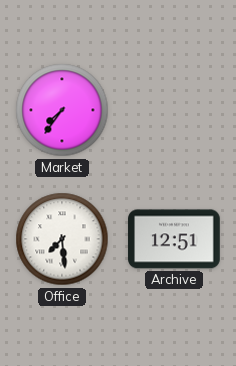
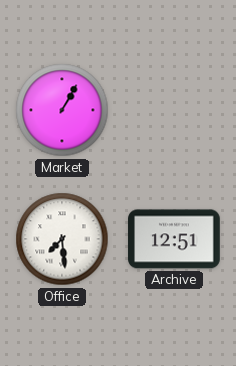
Market: 7:36 -> 1:05 (62, 110)
